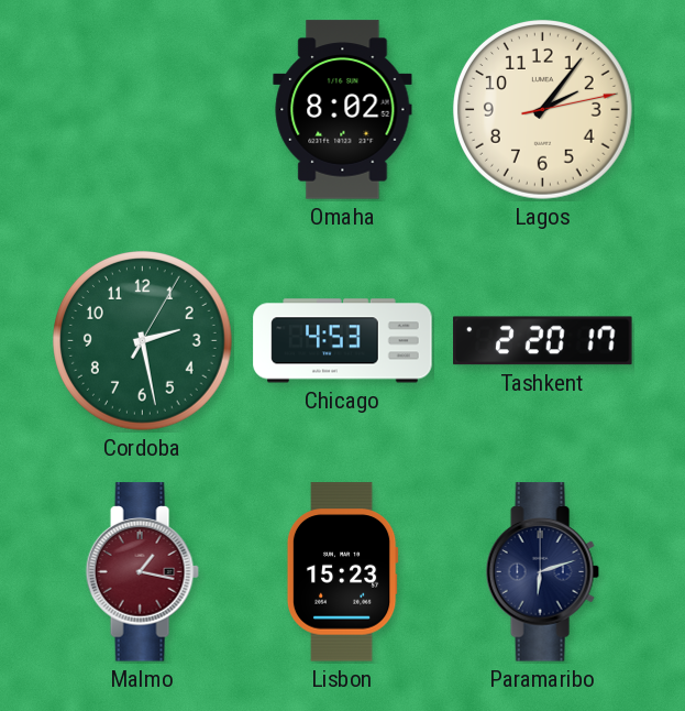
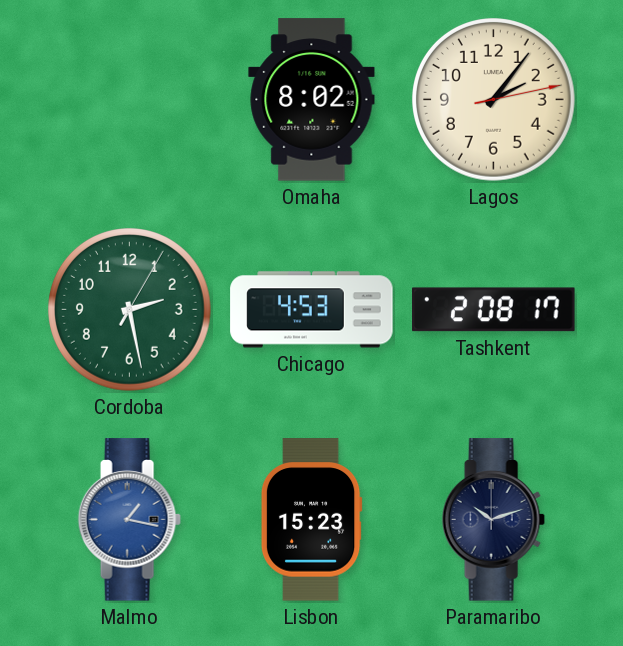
Tashkent: 2:20 -> 2:08 (494, 310)
Malmo dial: burgundy -> blue (129, 520)
Paramaribo: 6:12 -> 10:12 (493, 520)
